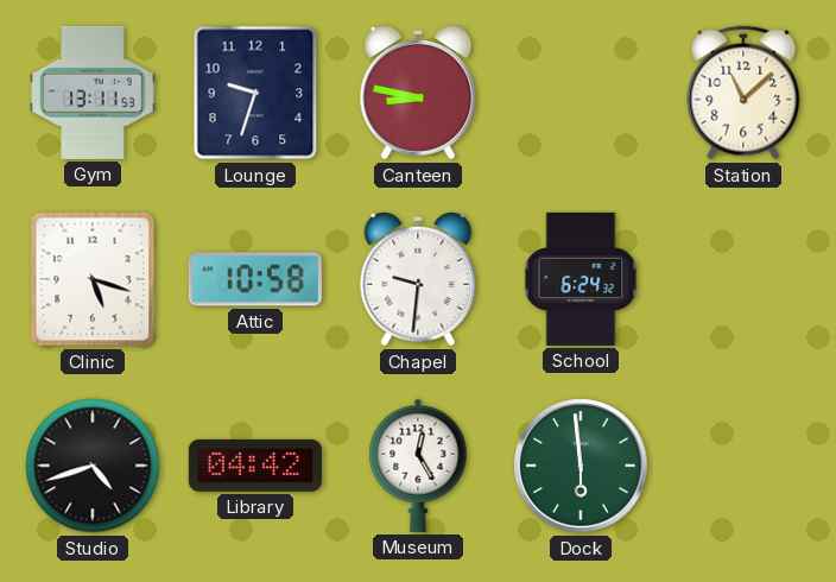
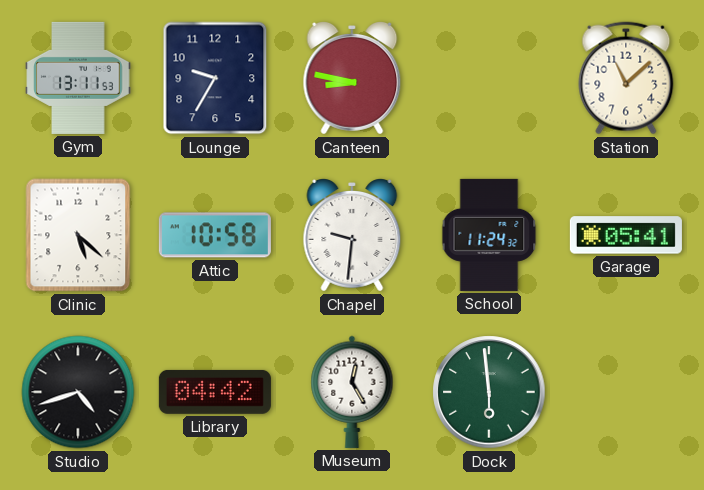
Lounge: 9:33 -> 9:35 (215, 78)
Clinic: 5:18 -> 5:22 (78, 235)
School: 6:24 -> 11:24 (489, 235)
Garage: none -> 05:41 (626, 235)
